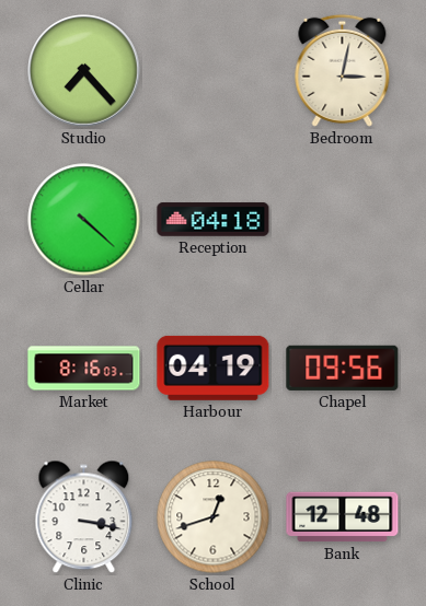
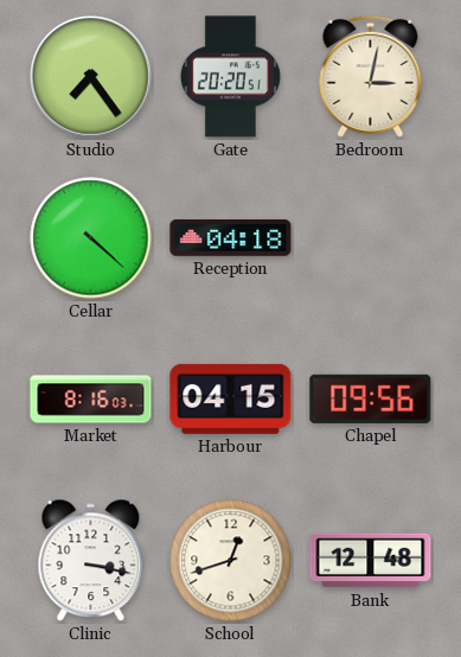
Studio: 7:23 -> 7:24 (91, 77)
Gate: none -> 20:20 (230, 77)
Harbour: 04:19 -> 04:15 (231, 398)
